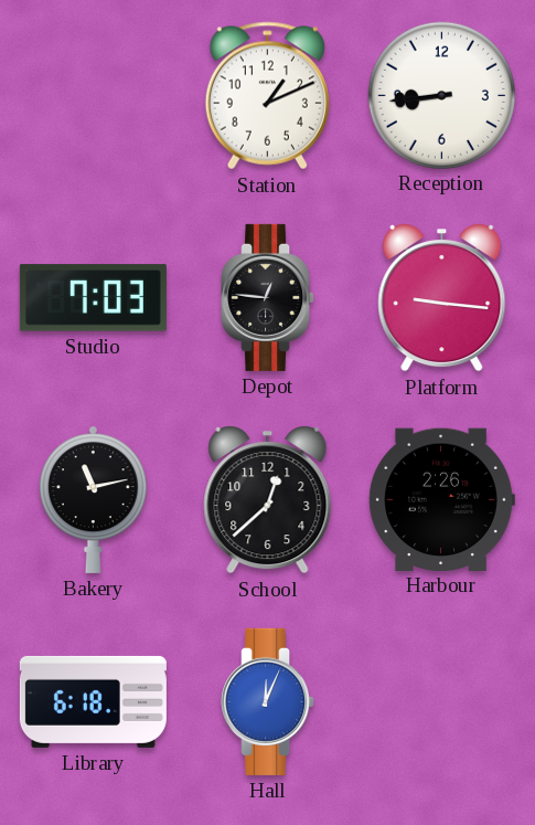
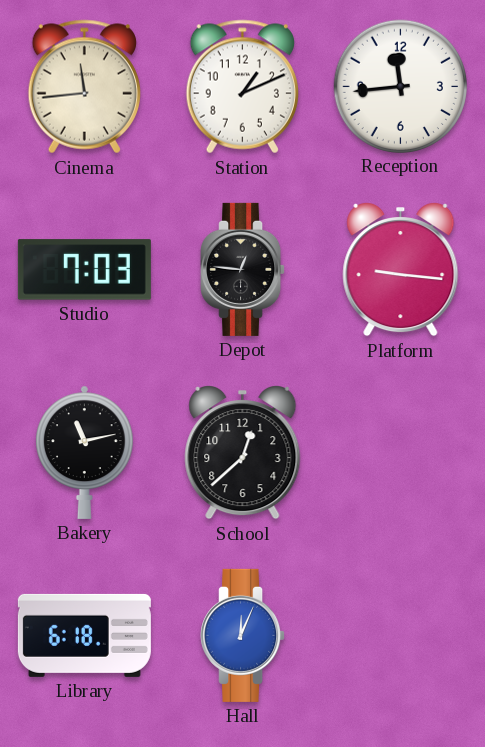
Cinema: none -> 11:44 (84, 87)
Reception: 8:44 -> 11:44 (400, 86)
Harbour: 2:26 -> none (441, 499)
